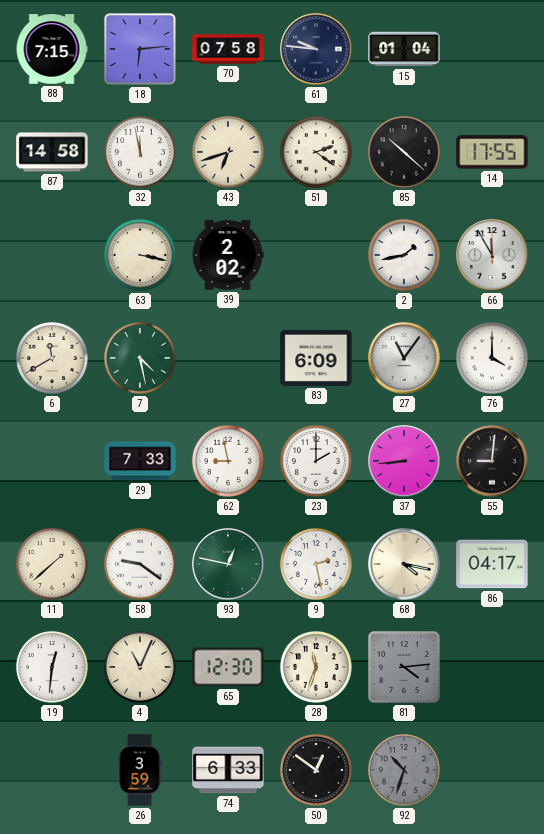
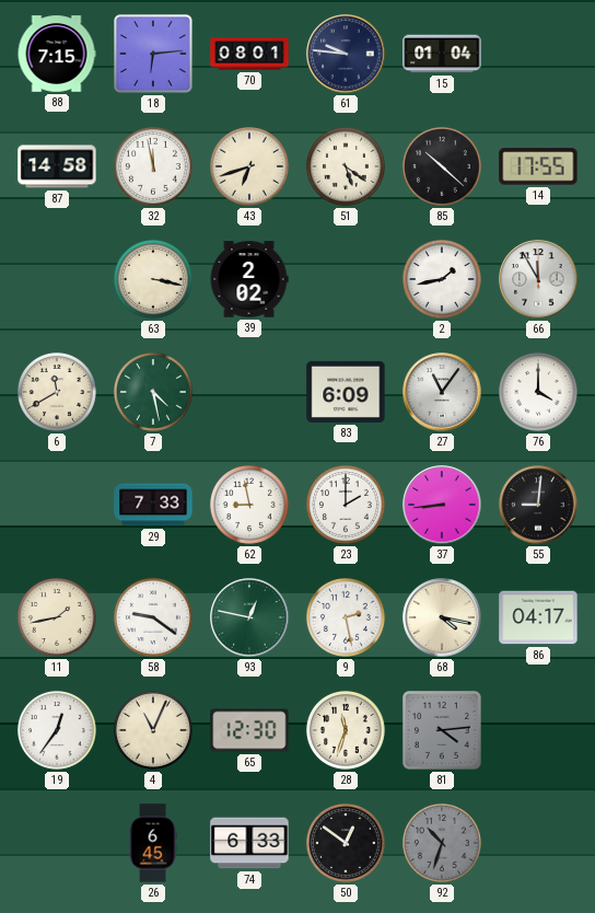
70: 07:58 -> 08:01 (249, 54)
51: 2:21 -> 5:21 (346, 166)
11: 1:38 -> 1:43 (57, 617)
19: 12:31 -> 12:36 (57, 730)
26: 3:59 -> 6:45 (153, 843)
